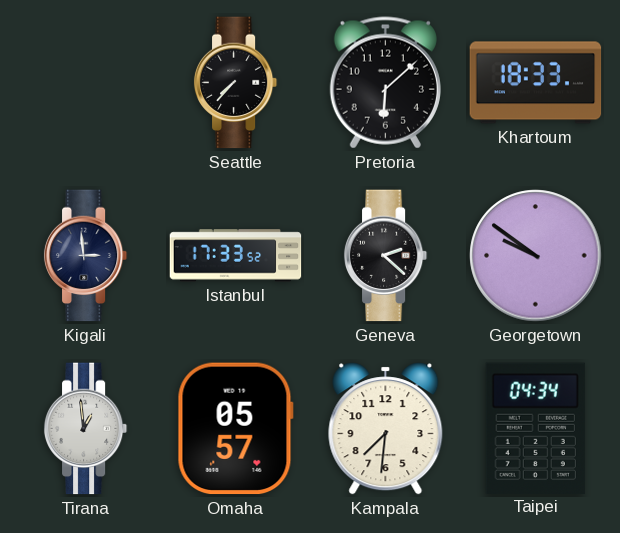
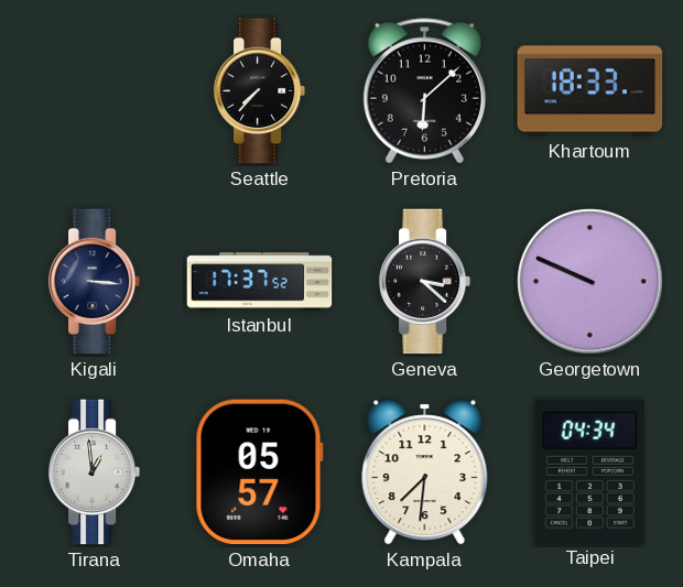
Kigali: 2:59 -> 3:16 (95, 282)
Istanbul: 17:33 -> 17:37 (260, 282)
Geneva: 2:22 -> 3:22 (425, 282)
Georgetown: 9:51 -> 9:49 (590, 282)
